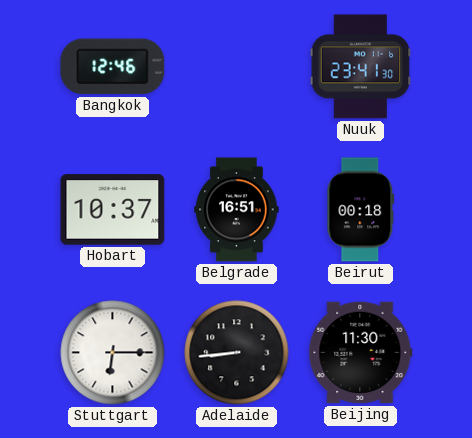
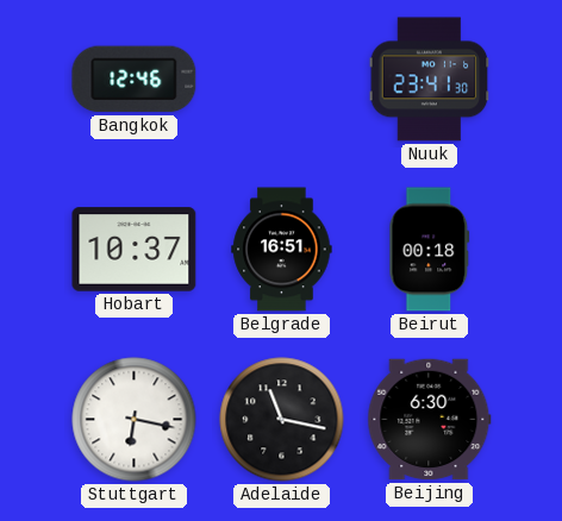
Stuttgart: 6:15 -> 6:17 (135, 420)
Adelaide: 8:44 -> 11:17 (282, 420)
Beijing: 11:30 -> 6:30 (430, 420)
